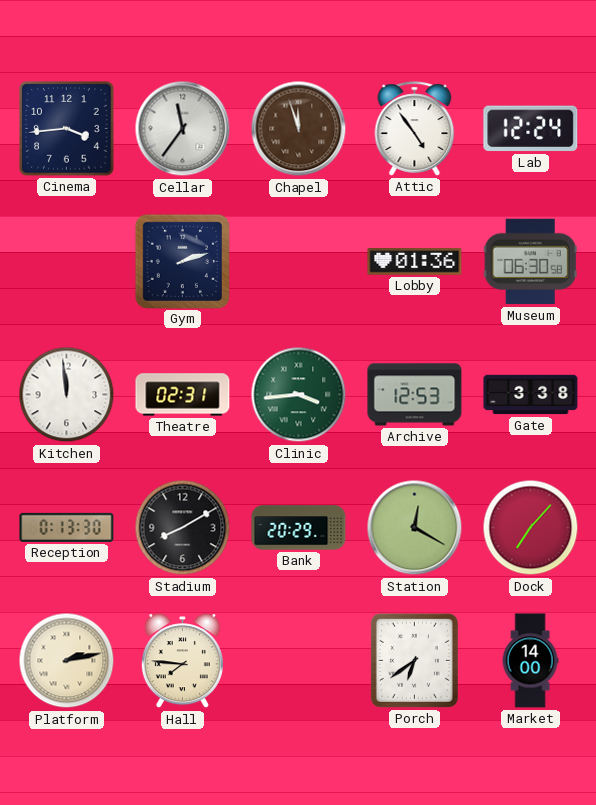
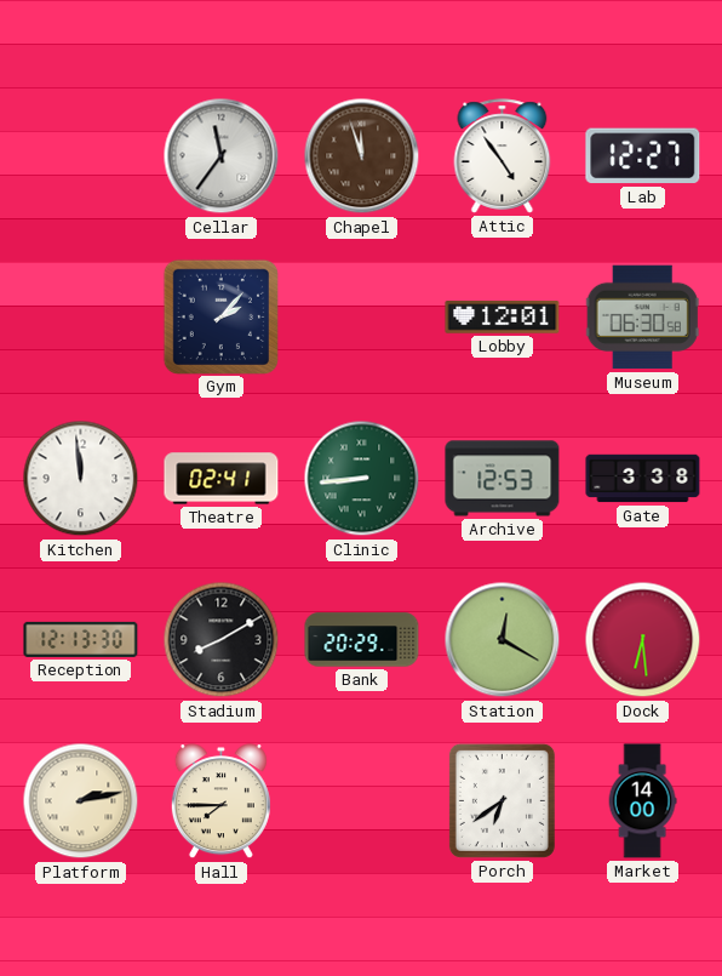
Cinema: 3:44 -> none (67, 129)
Lab: 12:24 -> 12:27 (643, 156)
Gym: 2:12 -> 2:07 (220, 316)
Lobby: 01:36 -> 12:01 (503, 318)
Theatre: 02:31 -> 02:41 (222, 479)
Clinic: 3:44 -> 8:44 (362, 479)
Reception: 0:13 -> 12:13 (81, 639)
Dock: 7:07 -> 6:29 (643, 640)
Hall: 7:46 -> 7:45 (220, 801)
